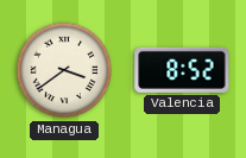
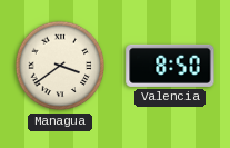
Valencia: 8:52 -> 8:50 (170, 66)
